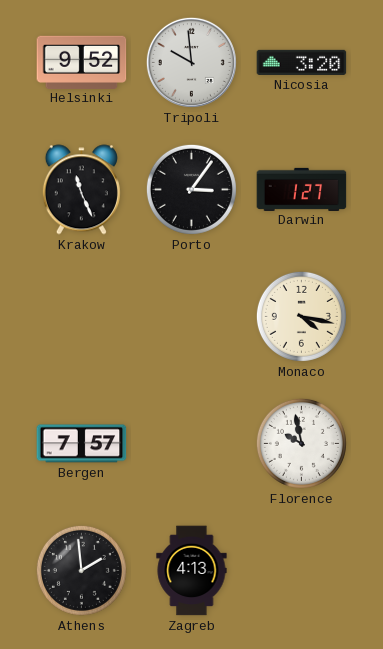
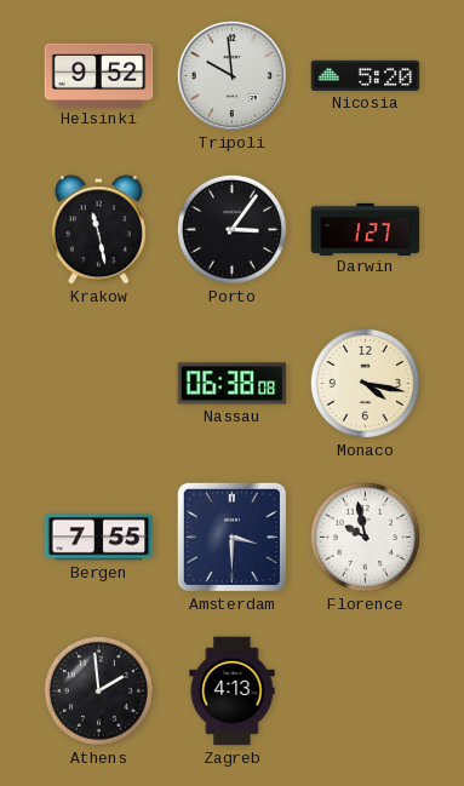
Nicosia: 3:20 -> 5:20 (366, 75)
Krakow: 11:26 -> 11:28 (98, 230)
Nassau: none -> 06:38 (233, 384)
Bergen: 7:57 -> 7:55 (99, 538)
Amsterdam: none -> 3:30 (231, 537)
